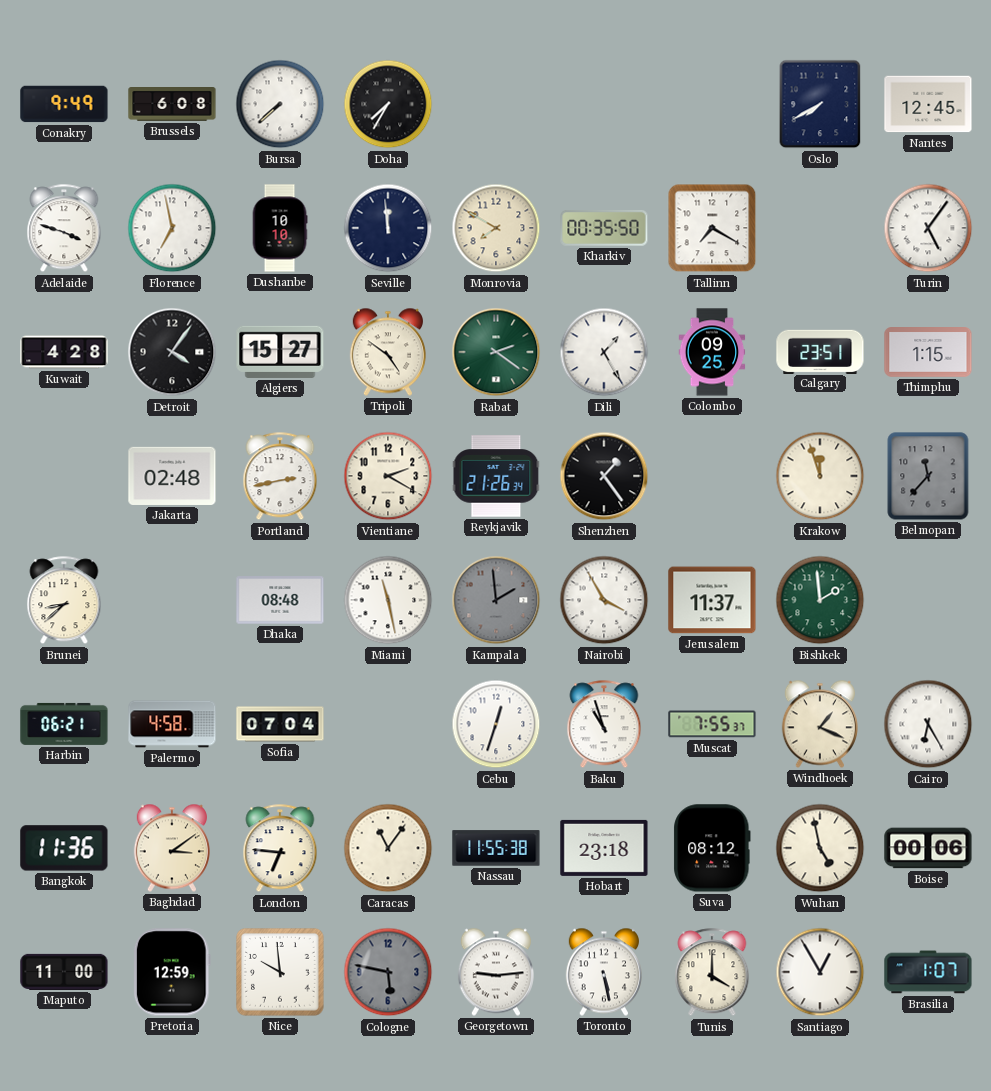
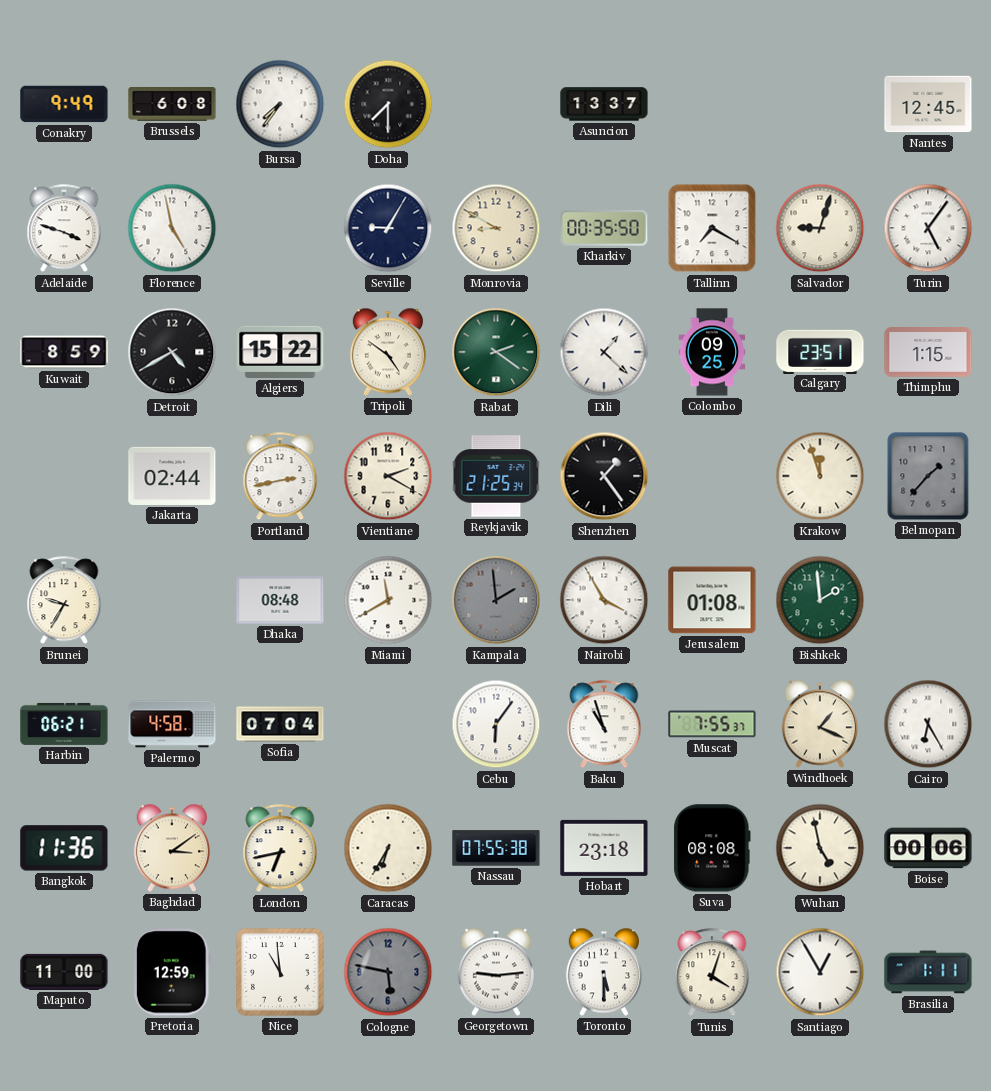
Bursa: 7:38 -> 7:36 (280, 104)
Doha: 7:35 -> 7:30 (388, 104)
Asuncion: none -> 13:37 (604, 104)
Oslo: 7:40 -> none (820, 104)
Florence: 6:58 -> 4:58 (172, 228)
Dushanbe: 10:10 -> none (280, 228)
Seville: 11:59 -> 9:05 (388, 228)
Monrovia: 7:50 -> 8:50 (496, 228)
Salvador: none -> 9:03 (820, 228)
Kuwait: 4:28 -> 8:59 (64, 352)
Detroit: 4:06 -> 4:40 (172, 352)
Algiers: 15:27 -> 15:22 (280, 352)
Dili: 1:25 -> 1:22 (604, 352)
Jakarta: 02:48 -> 02:44 (172, 476)
Reykjavik: 21:26 -> 21:25 (496, 476)
Belmopan: 11:37 -> 1:37 (928, 476)
Brunei: 8:38 -> 9:35 (64, 601)
Miami: 11:28 -> 11:40 (388, 600)
Jerusalem: 11:37 -> 01:08 (712, 600)
Cebu: 12:33 -> 6:06 (496, 724)
London: 6:46 -> 6:43 (280, 849)
Caracas: 11:06 -> 6:35 (388, 848)
Nassau: 11:55 -> 07:55 (496, 848)
Suva: 08:12 -> 08:08 (712, 848)
Nice: 9:59 -> 10:59 (281, 973)
Toronto: 5:28 -> 5:30 (604, 972)
Tunis: 4:00 -> 4:03 (712, 973)
Brasilia: 1:07 -> 1:11 (928, 972)
